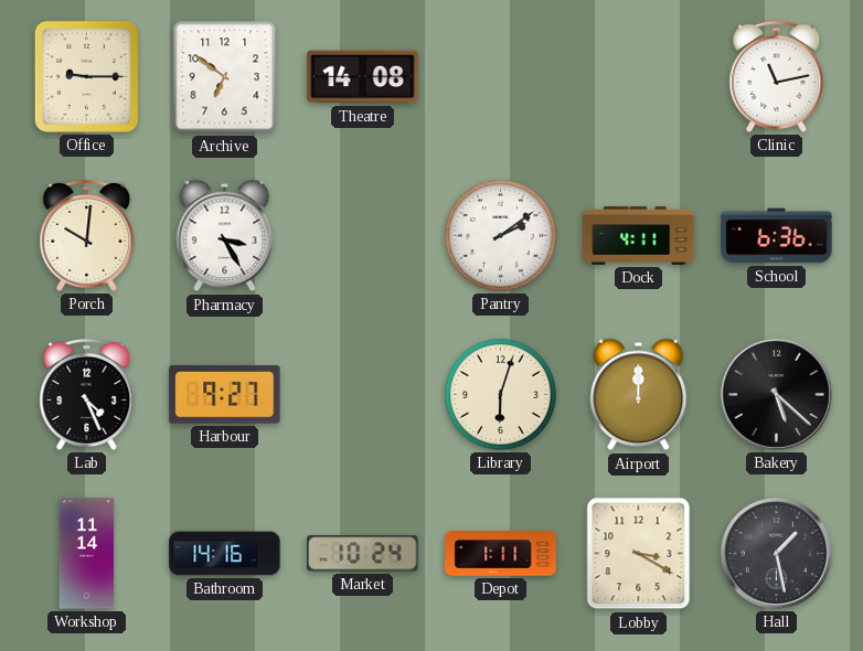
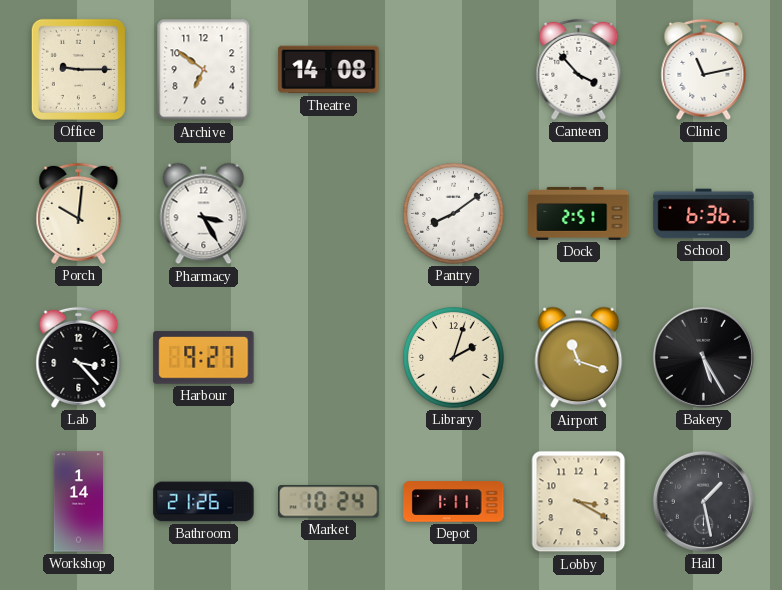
Canteen: none -> 3:53 (579, 69)
Pantry: 2:09 -> 8:09 (454, 214)
Dock: 4:11 -> 2:51 (579, 213)
Lab: 4:26 -> 3:23 (79, 357)
Library: 6:03 -> 2:03 (454, 358)
Airport: 12:00 -> 11:18 (579, 358)
Bakery: 5:22 -> 5:25 (703, 357)
Workshop: 11:14 -> 1:14 (78, 502)
Bathroom: 14:16 -> 21:26 (204, 502)
